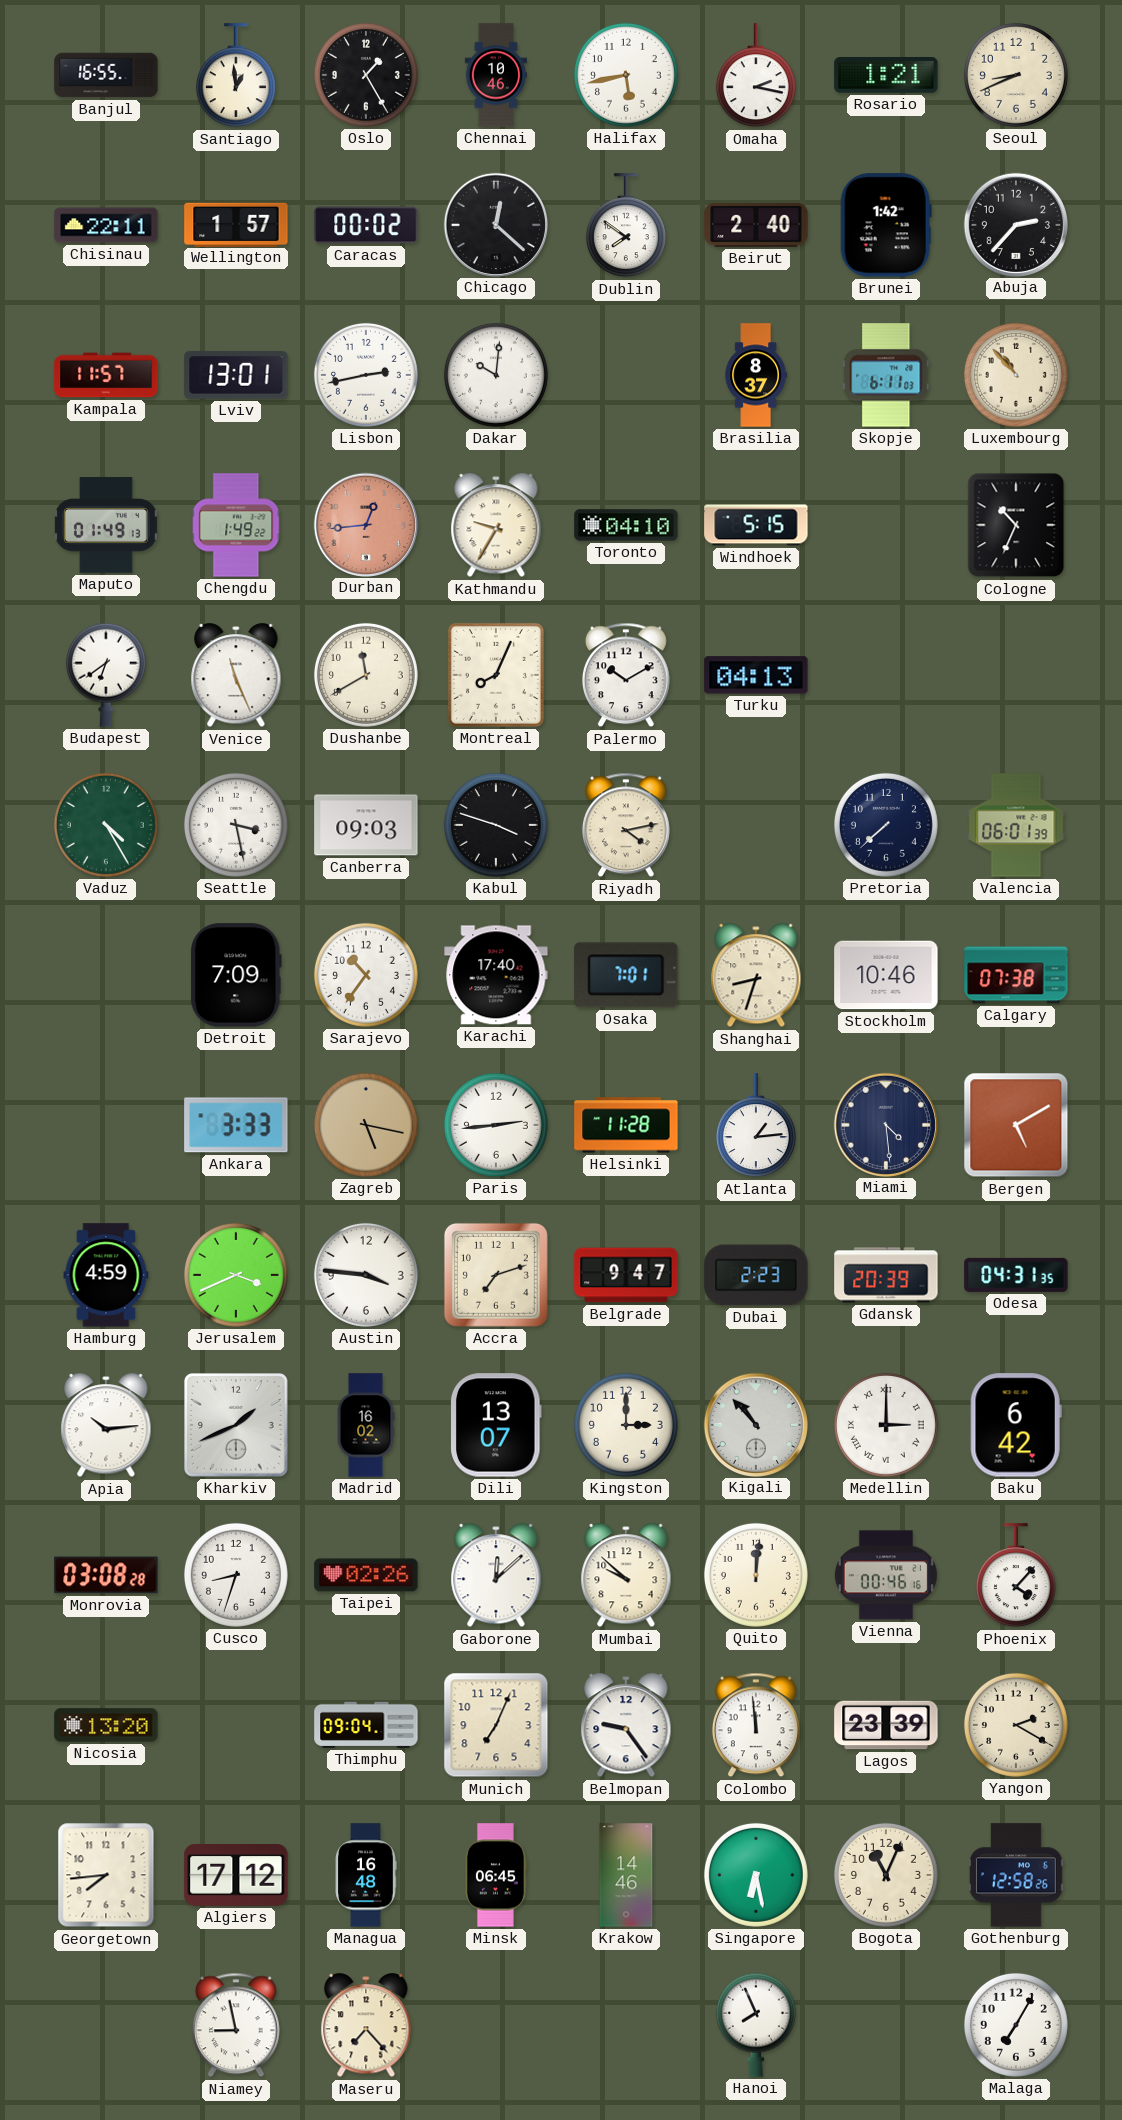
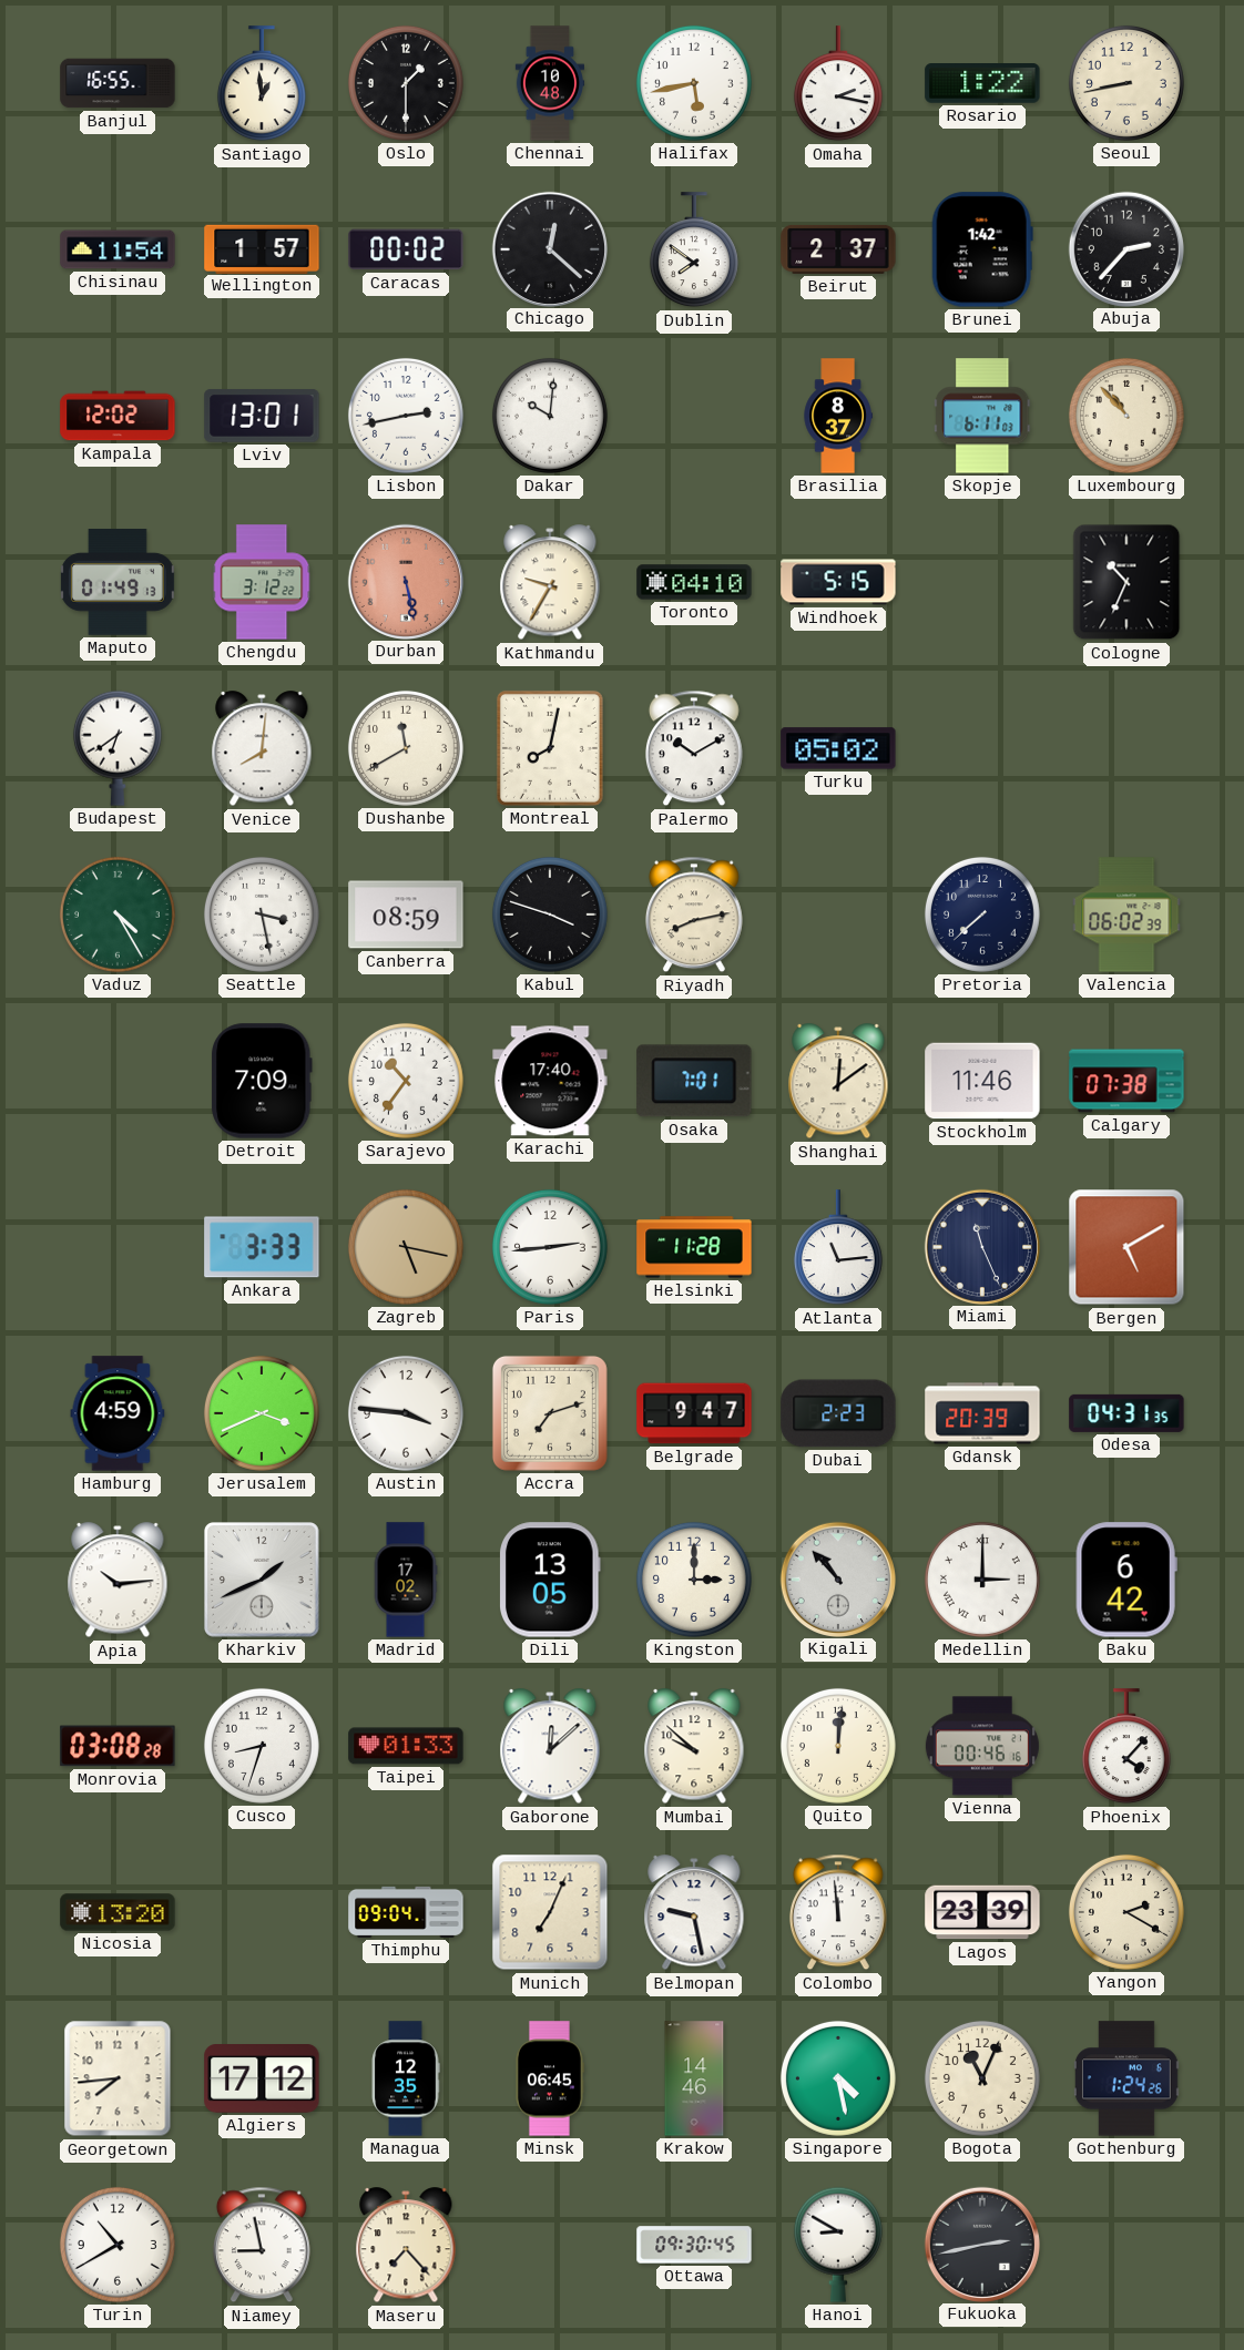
Oslo: 1:25 -> 1:30 (406, 83)
Chennai: 10:46 -> 10:48 (549, 83)
Rosario: 1:21 -> 1:22 (982, 84)
Seoul: 8:41 -> 8:43 (1126, 83)
Chisinau: 22:11 -> 11:54 (118, 249)
Beirut: 2:40 -> 2:37 (838, 249)
Kampala: 11:57 -> 12:02 (118, 416)
Chengdu: 1:49 -> 3:12 (262, 582)
Durban: 12:44 -> 5:28 (405, 581)
Venice: 11:26 -> 8:01 (262, 749)
Montreal: 8:04 -> 8:02 (550, 748)
Turku: 04:13 -> 05:02 (838, 748)
Canberra: 09:03 -> 08:59 (406, 915)
Riyadh: 4:13 -> 8:13 (694, 915)
Valencia: 06:01 -> 06:02 (1126, 915)
Shanghai: 8:33 -> 12:09 (838, 1082)
Stockholm: 10:46 -> 11:46 (982, 1081)
Atlanta: 1:14 -> 11:14 (838, 1248)
Miami: 4:29 -> 11:26 (981, 1246)
Madrid: 16:02 -> 17:02 (406, 1580)
Dili: 13:07 -> 13:05 (551, 1580)
Taipei: 02:26 -> 01:33 (406, 1746)
Belmopan: 9:24 -> 9:28 (694, 1913)
Managua: 16:48 -> 12:35 (406, 2078)
Singapore: 6:28 -> 4:28 (838, 2078)
Gothenburg: 12:58 -> 1:24 (1126, 2078)
Turin: none -> 10:40 (118, 2245)
Ottawa: none -> 09:30 (694, 2245)
Hanoi: 7:56 -> 8:50 (838, 2245)
Fukuoka: none -> 2:43 (981, 2244)
Malaga: 7:05 -> none (1016, 2025)
